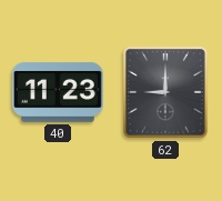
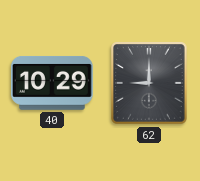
40: 11:23 -> 10:29 (52, 83)
